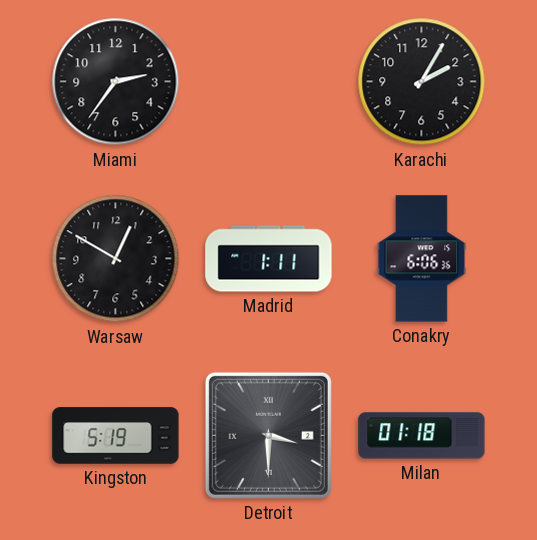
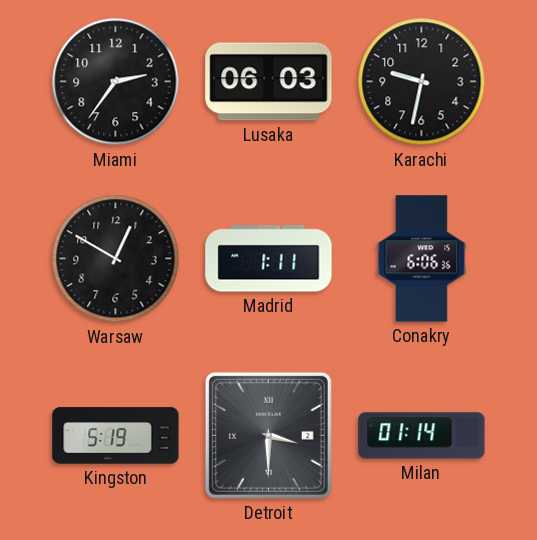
Lusaka: none -> 06:03 (269, 82)
Karachi: 2:05 -> 9:32 (422, 82)
Milan: 01:18 -> 01:14 (422, 436)
